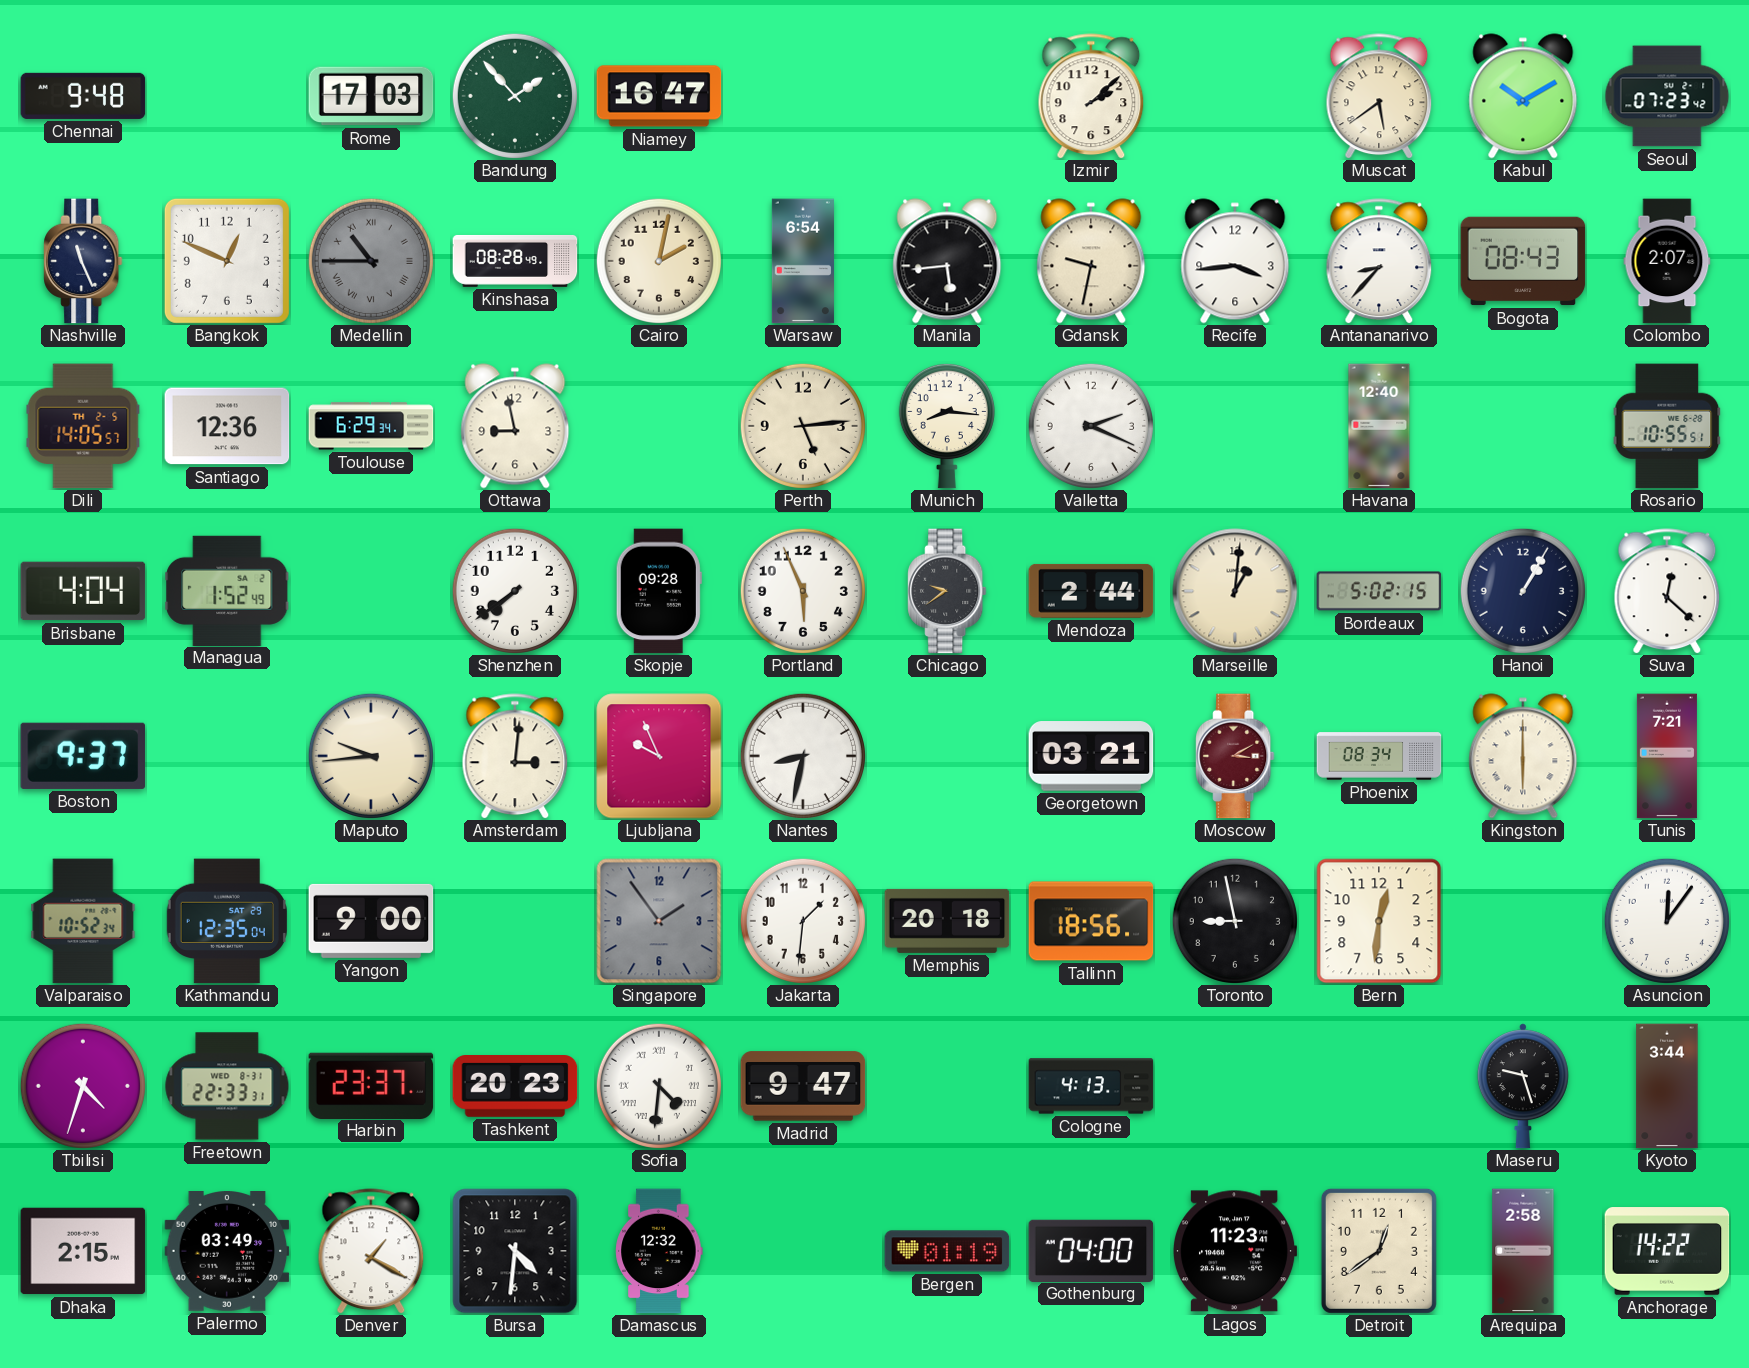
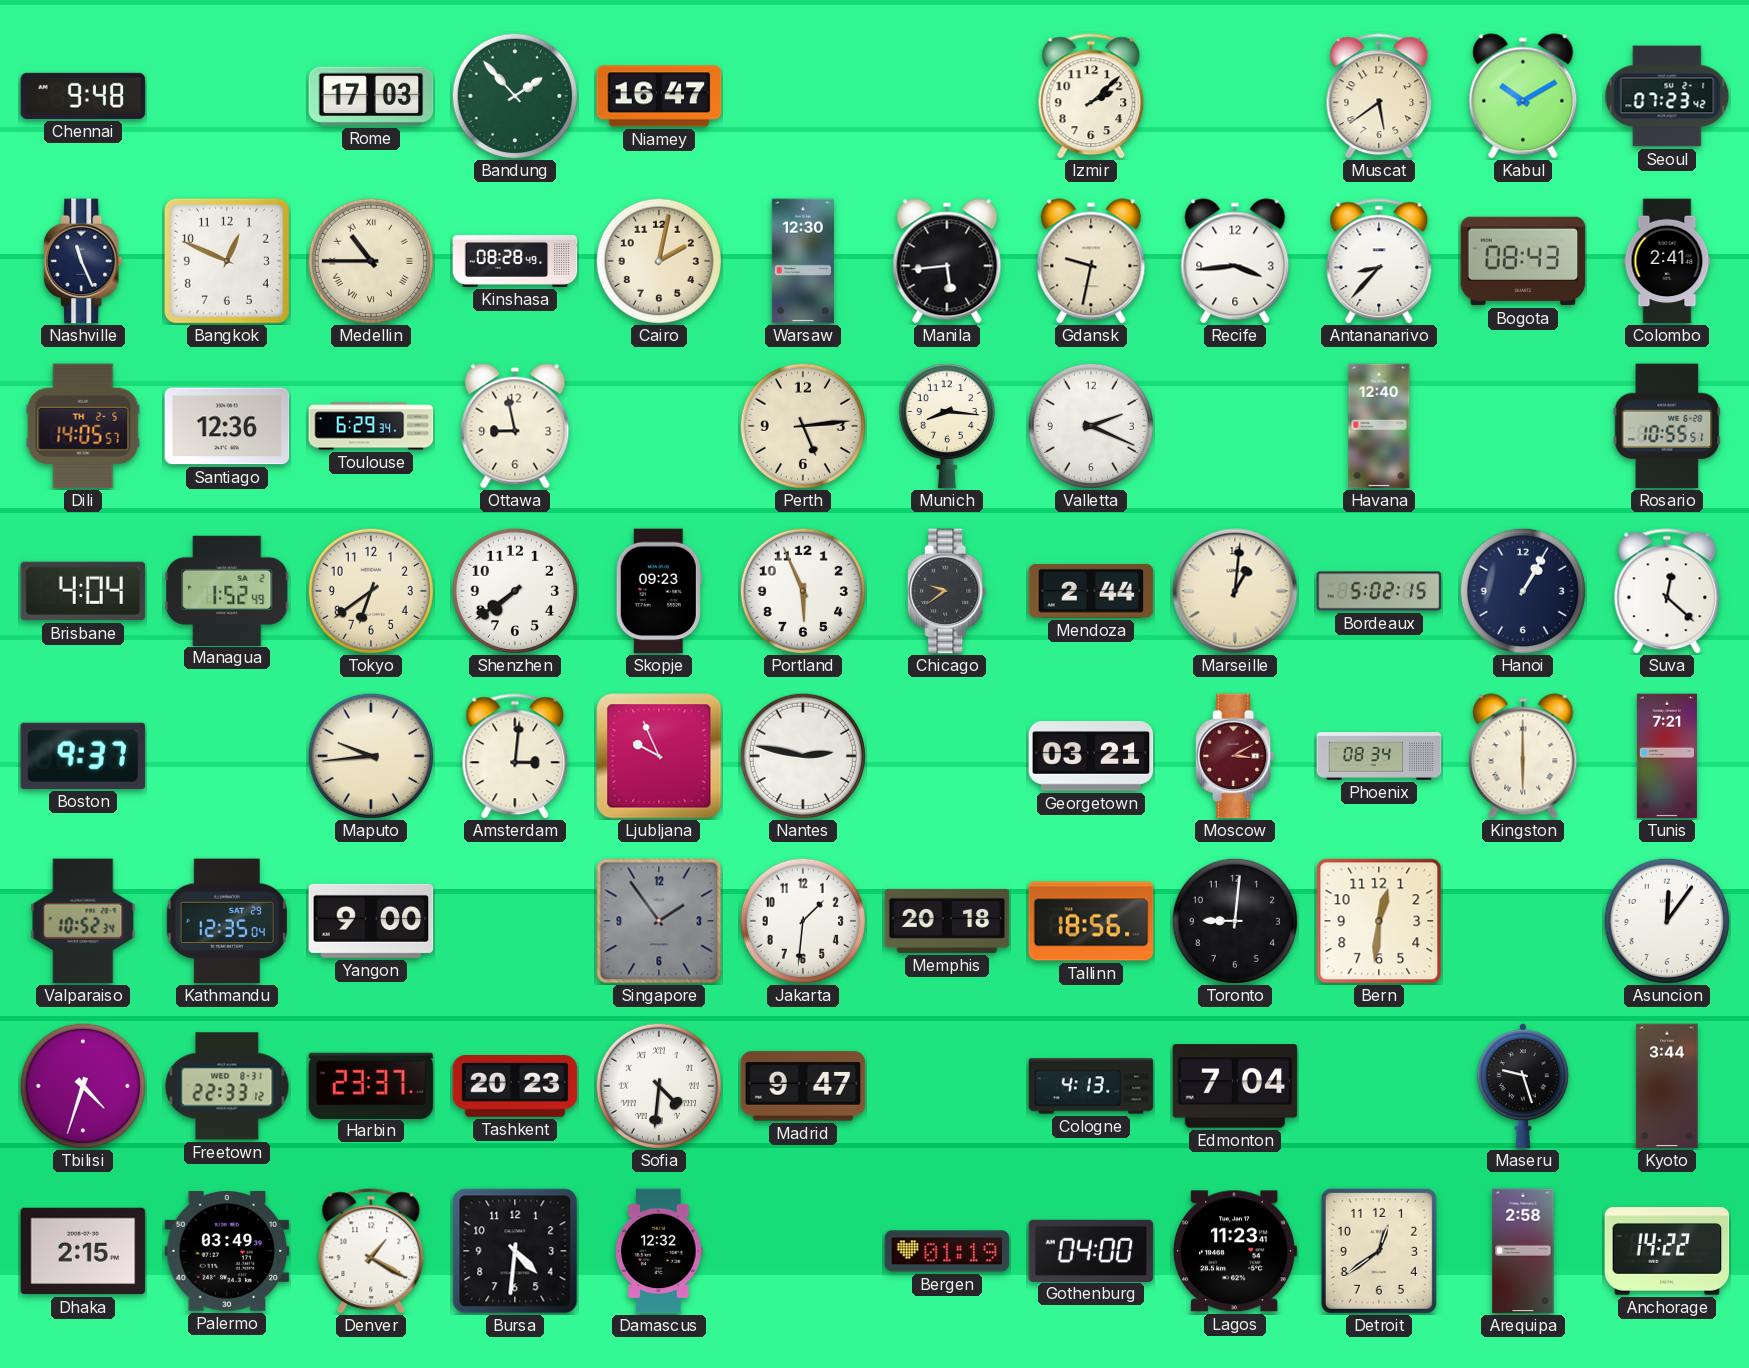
Medellin dial: grey -> cream (371, 261)
Warsaw: 6:54 -> 12:30 (803, 261)
Colombo: 2:07 -> 2:41 (1667, 261)
Tokyo: none -> 6:39 (371, 591)
Skopje: 09:28 -> 09:23 (659, 591)
Nantes: 8:32 -> 2:47 (803, 756)
Toronto: 8:58 -> 9:01 (1235, 921)
Freetown: 22:33:31 -> 22:33:12 (227, 1086)
Edmonton: none -> 7:04 (1235, 1086)
